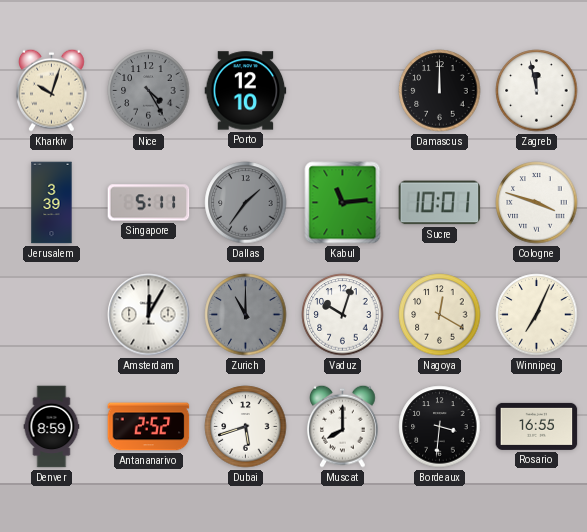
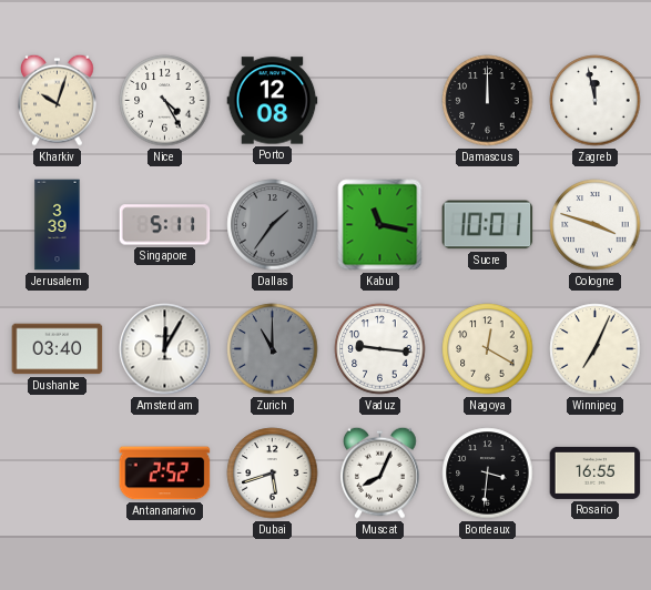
Nice dial: grey -> white (165, 101)
Porto: 12:10 -> 12:08 (273, 101)
Kabul: 11:14 -> 11:17 (380, 225)
Dushanbe: none -> 03:40 (58, 349)
Vaduz: 10:03 -> 9:16 (380, 349)
Denver: 8:59 -> none (52, 427)
Muscat: 8:00 -> 8:04 (380, 472)
